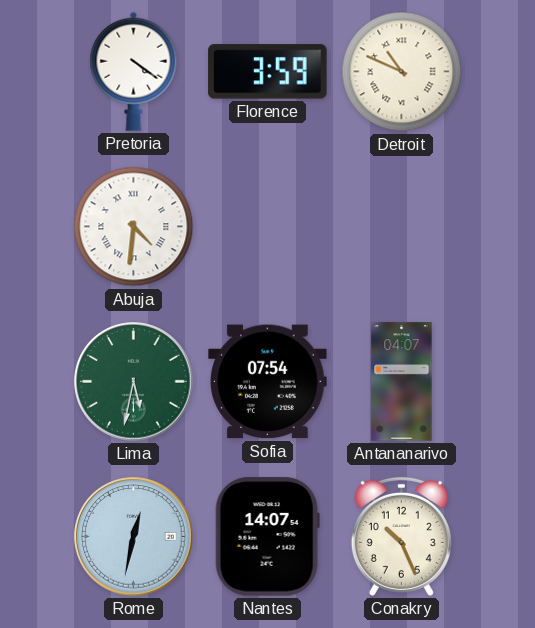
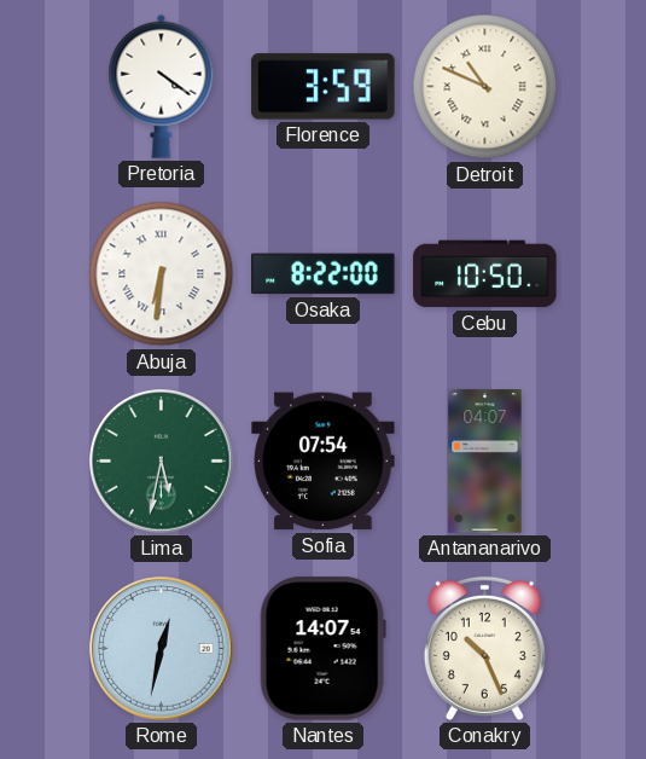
Abuja: 4:31 -> 6:31 (162, 274)
Osaka: none -> 8:22 (324, 274)
Cebu: none -> 10:50 (485, 274)
